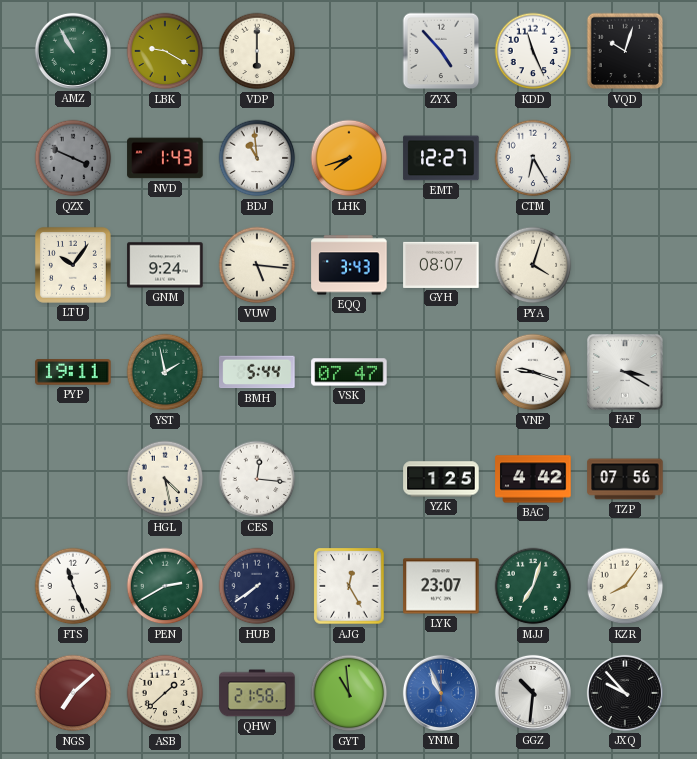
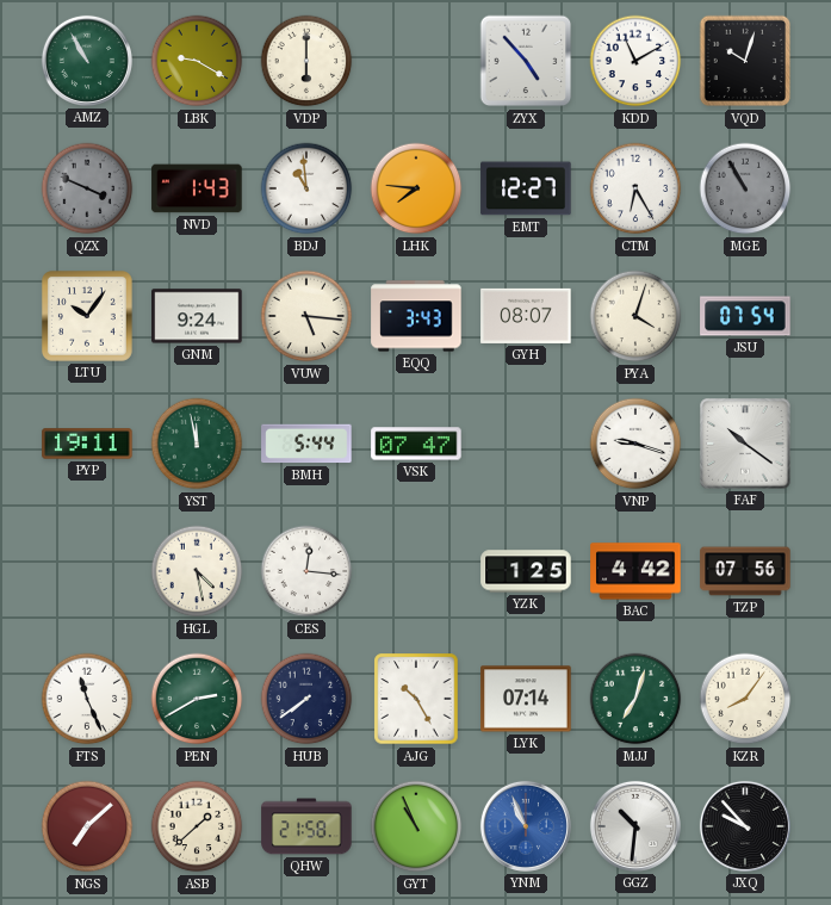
KDD: 11:26 -> 11:10 (635, 61)
LHK: 7:42 -> 7:46 (416, 188)
MGE: none -> 10:55 (745, 188)
JSU: none -> 07:54 (745, 316)
YST: 1:58 -> 11:58 (197, 444)
FAF: 3:20 -> 10:21 (745, 444)
AJG: 12:25 -> 10:25 (416, 699)
LYK: 23:07 -> 07:14 (526, 699)
GYT: 10:59 -> 10:56 (416, 826)
